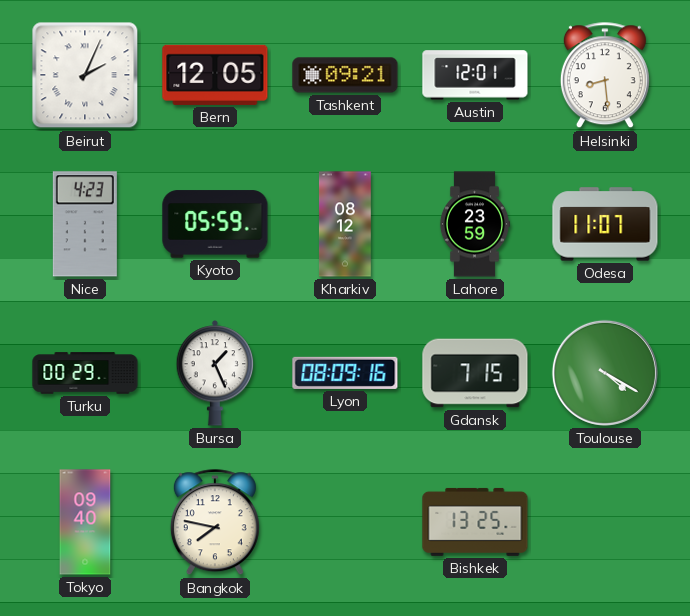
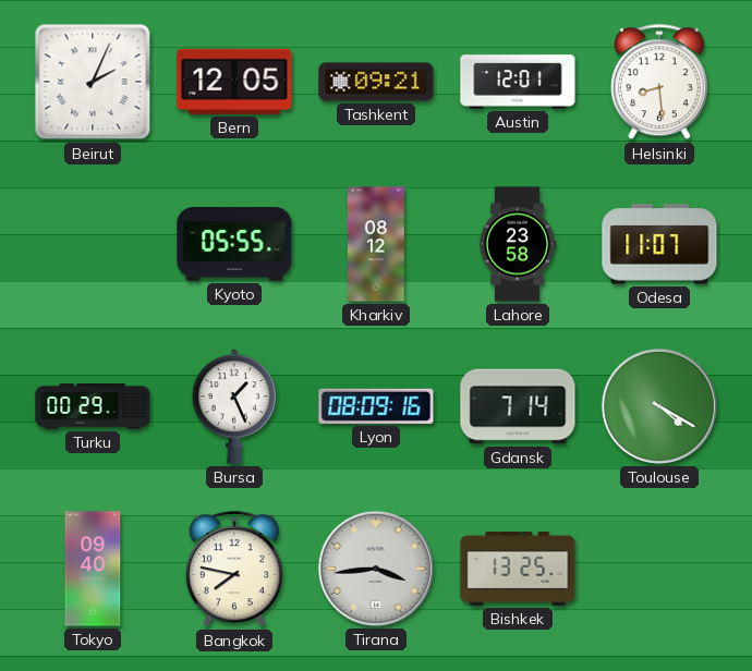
Nice: 4:23 -> none (85, 224)
Kyoto: 05:59 -> 05:55 (234, 244)
Lahore: 23:59 -> 23:58 (518, 244)
Gdansk: 7:15 -> 7:14 (518, 406)
Tirana: none -> 3:44 (376, 569)
